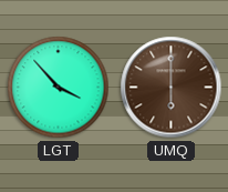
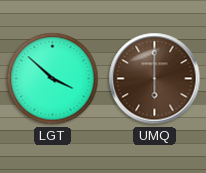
LGT: 3:53 -> 3:52 (53, 79)
